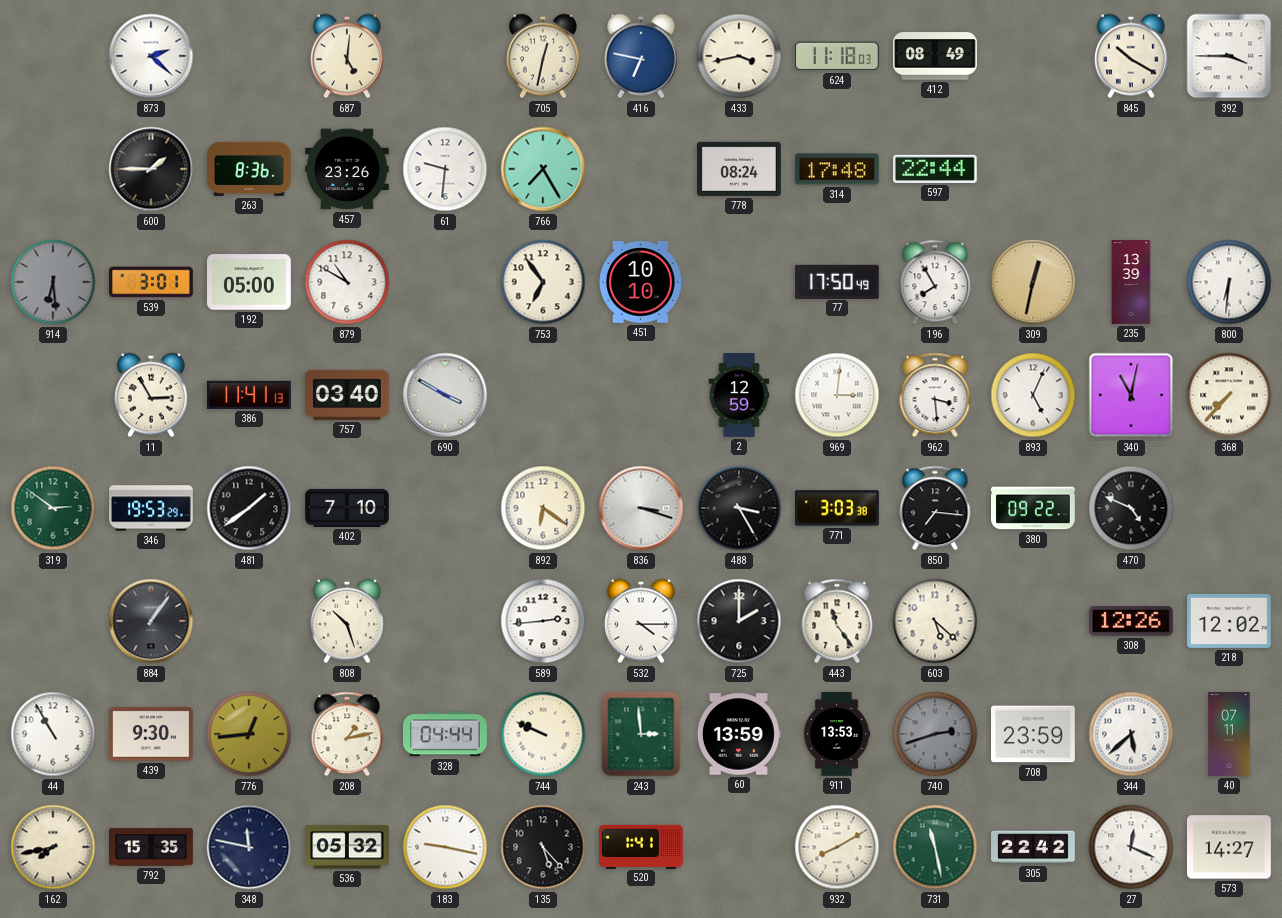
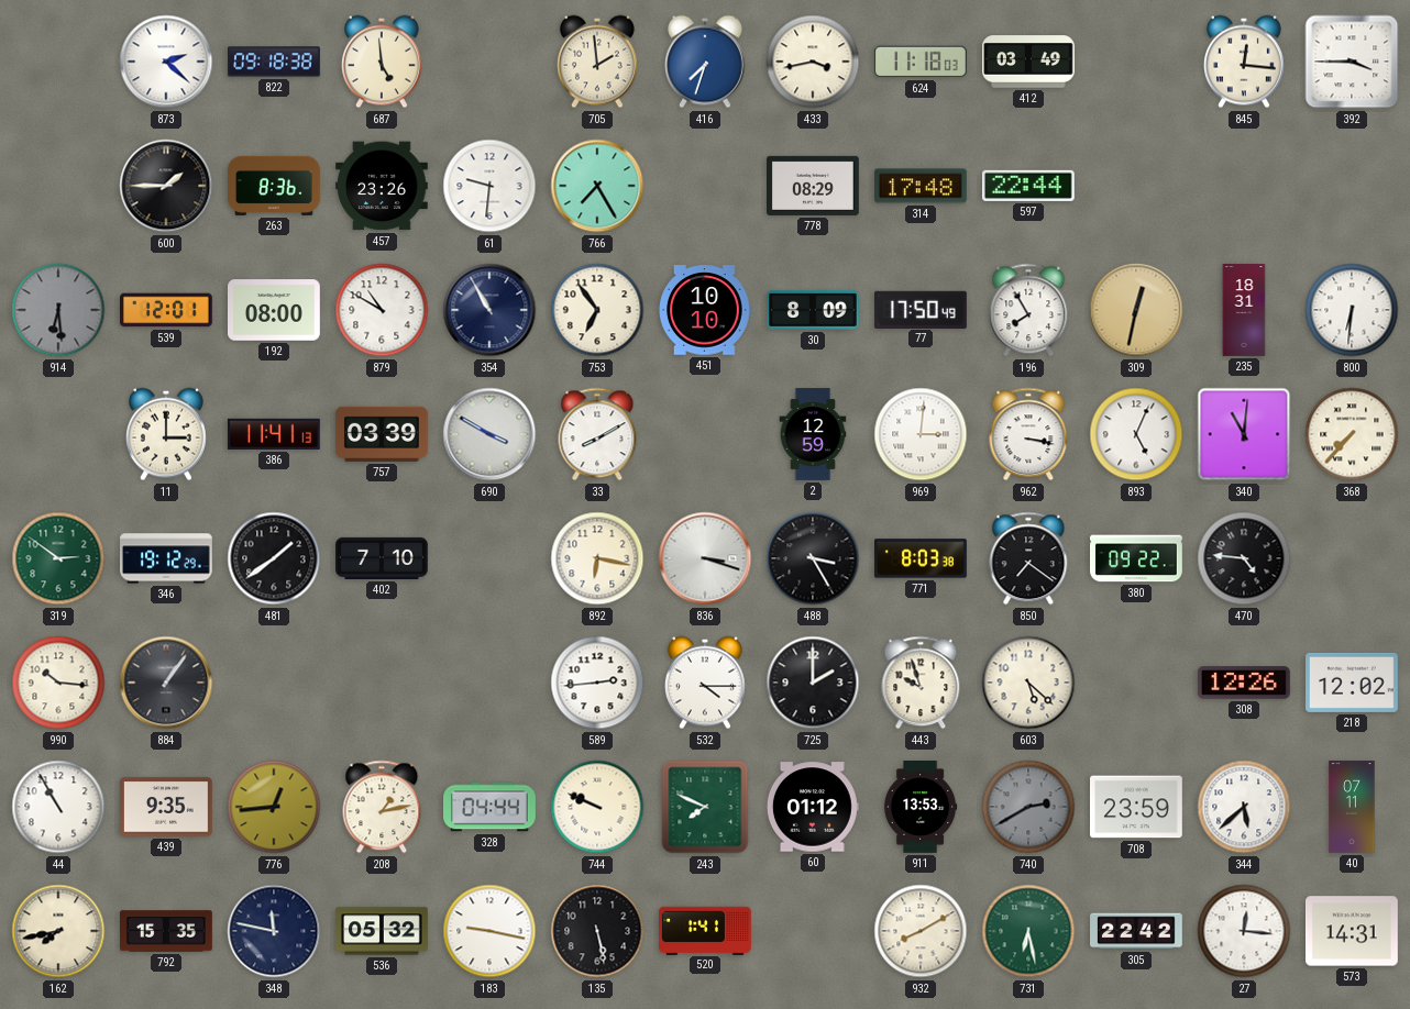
822: none -> 09:18 (274, 62)
687: 5:01 -> 4:59 (382, 62)
705: 12:32 -> 1:59 (597, 62)
416: 6:47 -> 7:33 (705, 62)
412: 08:49 -> 03:49 (1029, 62)
845: 10:20 -> 12:16 (1244, 62)
778: 08:24 -> 08:29 (814, 186)
539: 3:01 -> 12:01 (167, 310)
192: 05:00 -> 08:00 (275, 310)
354: none -> 10:55 (489, 310)
30: none -> 8:09 (814, 310)
235: 13:39 -> 18:31 (1244, 310)
11: 2:55 -> 3:00 (166, 434)
757: 03:40 -> 03:39 (382, 434)
33: none -> 8:10 (597, 434)
962: 3:29 -> 3:17 (1028, 434)
340: 11:02 -> 11:01 (1244, 434)
346: 19:53 -> 19:12 (167, 558)
892: 6:21 -> 6:17 (597, 558)
771: 3:03 -> 8:03 (921, 558)
850: 7:16 -> 7:21 (1028, 558)
470: 4:49 -> 4:46 (1244, 558)
990: none -> 10:16 (58, 683)
808: 10:27 -> none (347, 621)
443: 11:24 -> 9:57 (921, 683)
439: 9:30 -> 9:35 (167, 807)
243: 2:59 -> 7:49 (705, 807)
60: 13:59 -> 01:12 (813, 807)
740: 2:42 -> 2:40 (1028, 807)
135: 5:23 -> 5:28 (597, 931)
731: 11:28 -> 6:28 (1028, 931)
27: 12:19 -> 12:16 (1244, 931)
573: 14:27 -> 14:31 (1353, 931)
